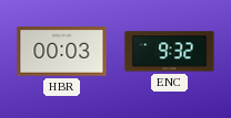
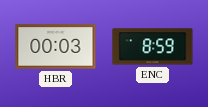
ENC: 9:32 -> 8:59 (153, 47)
